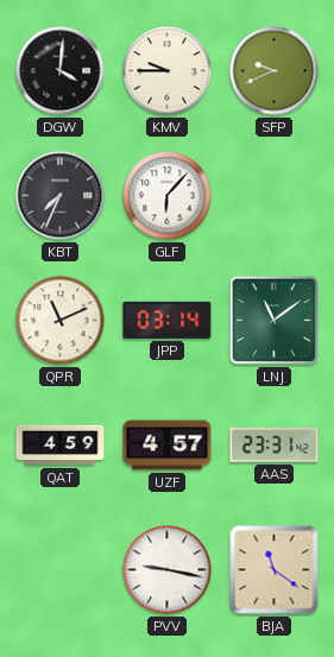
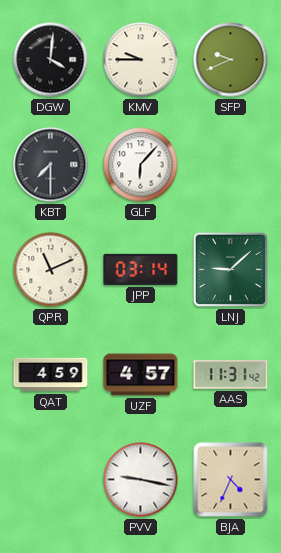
KBT: 7:34 -> 7:30 (51, 165)
LNJ: 11:09 -> 9:08 (230, 269)
AAS: 23:31 -> 11:31 (231, 375)
BJA: 11:21 -> 4:34 (231, 480)
